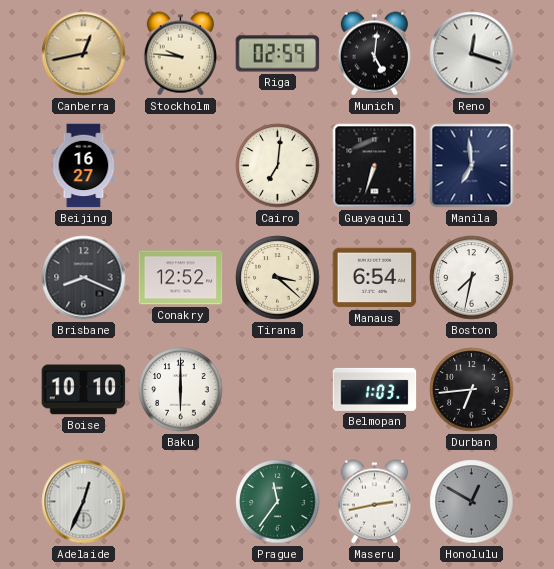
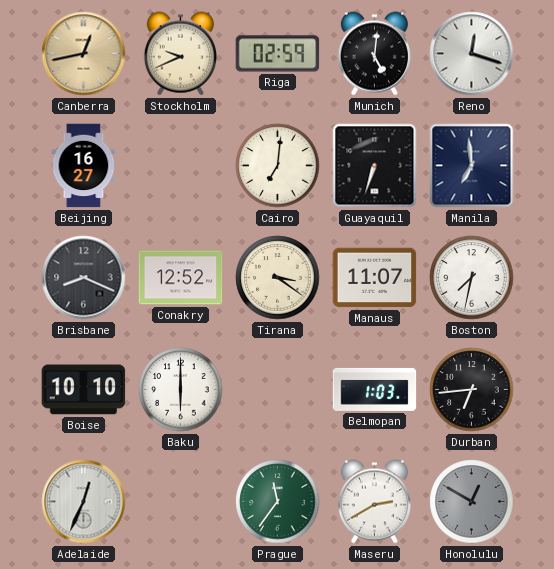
Stockholm: 9:46 -> 9:41 (180, 54)
Tirana: 3:22 -> 3:21 (278, 278)
Manaus: 6:54 -> 11:07 (375, 278)
Maseru: 2:43 -> 2:40 (374, 502)
